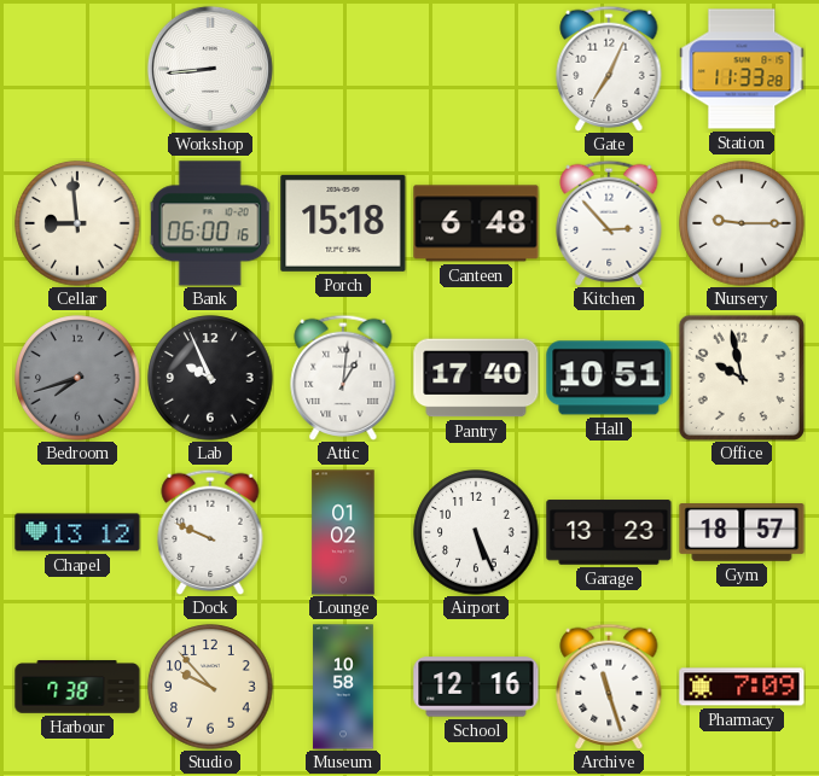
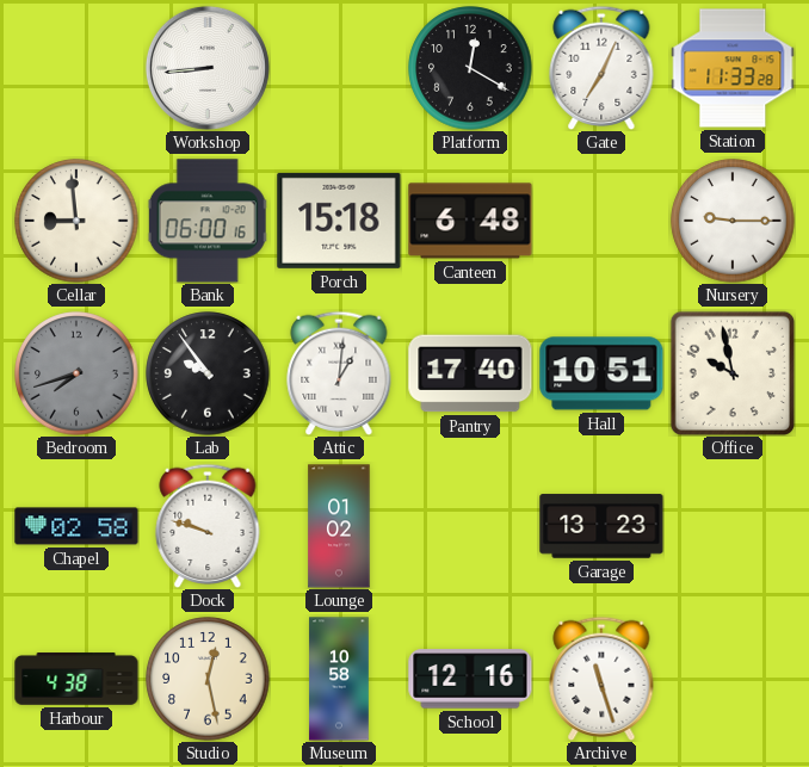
Platform: none -> 12:20 (470, 68)
Kitchen: 2:53 -> none (609, 222)
Lab: 9:56 -> 9:54 (208, 373)
Chapel: 13:12 -> 02:58 (76, 526)
Dock: 9:49 -> 9:48 (208, 525)
Airport: 5:26 -> none (476, 532)
Gym: 18:57 -> none (742, 533)
Harbour: 7:38 -> 4:38 (76, 679)
Studio: 9:53 -> 12:28 (208, 679)
Pharmacy: 7:09 -> none (742, 687)
